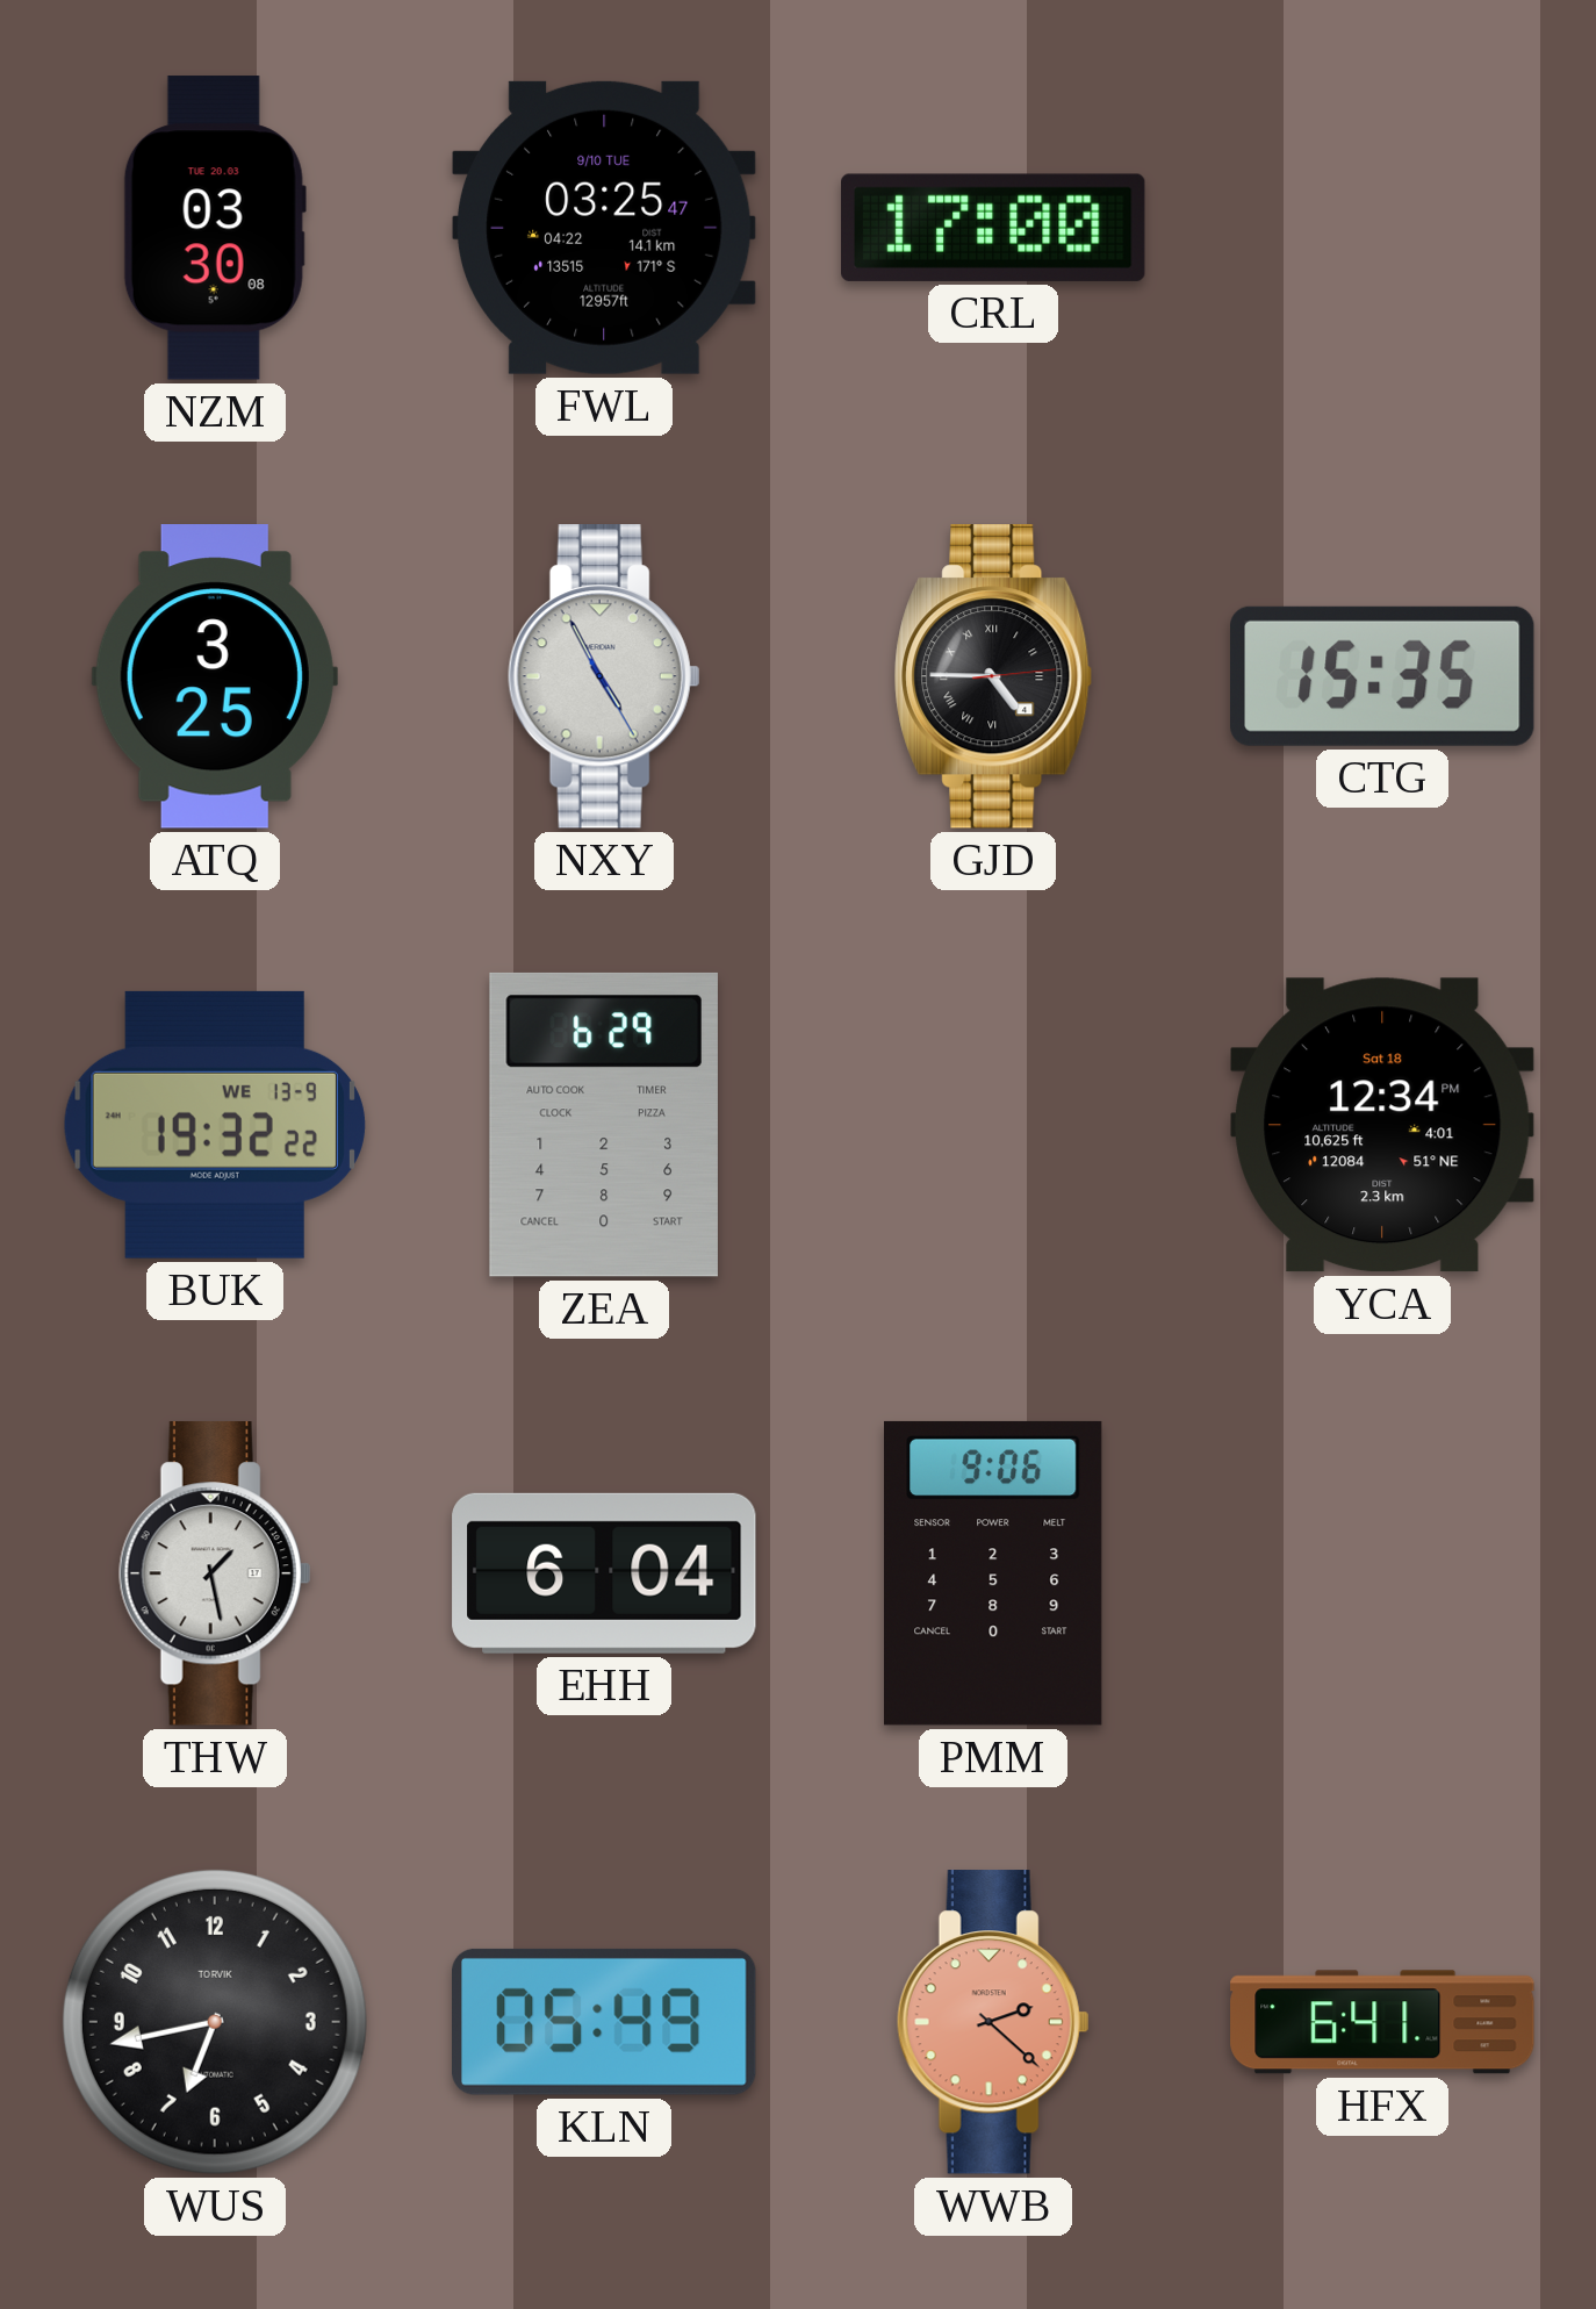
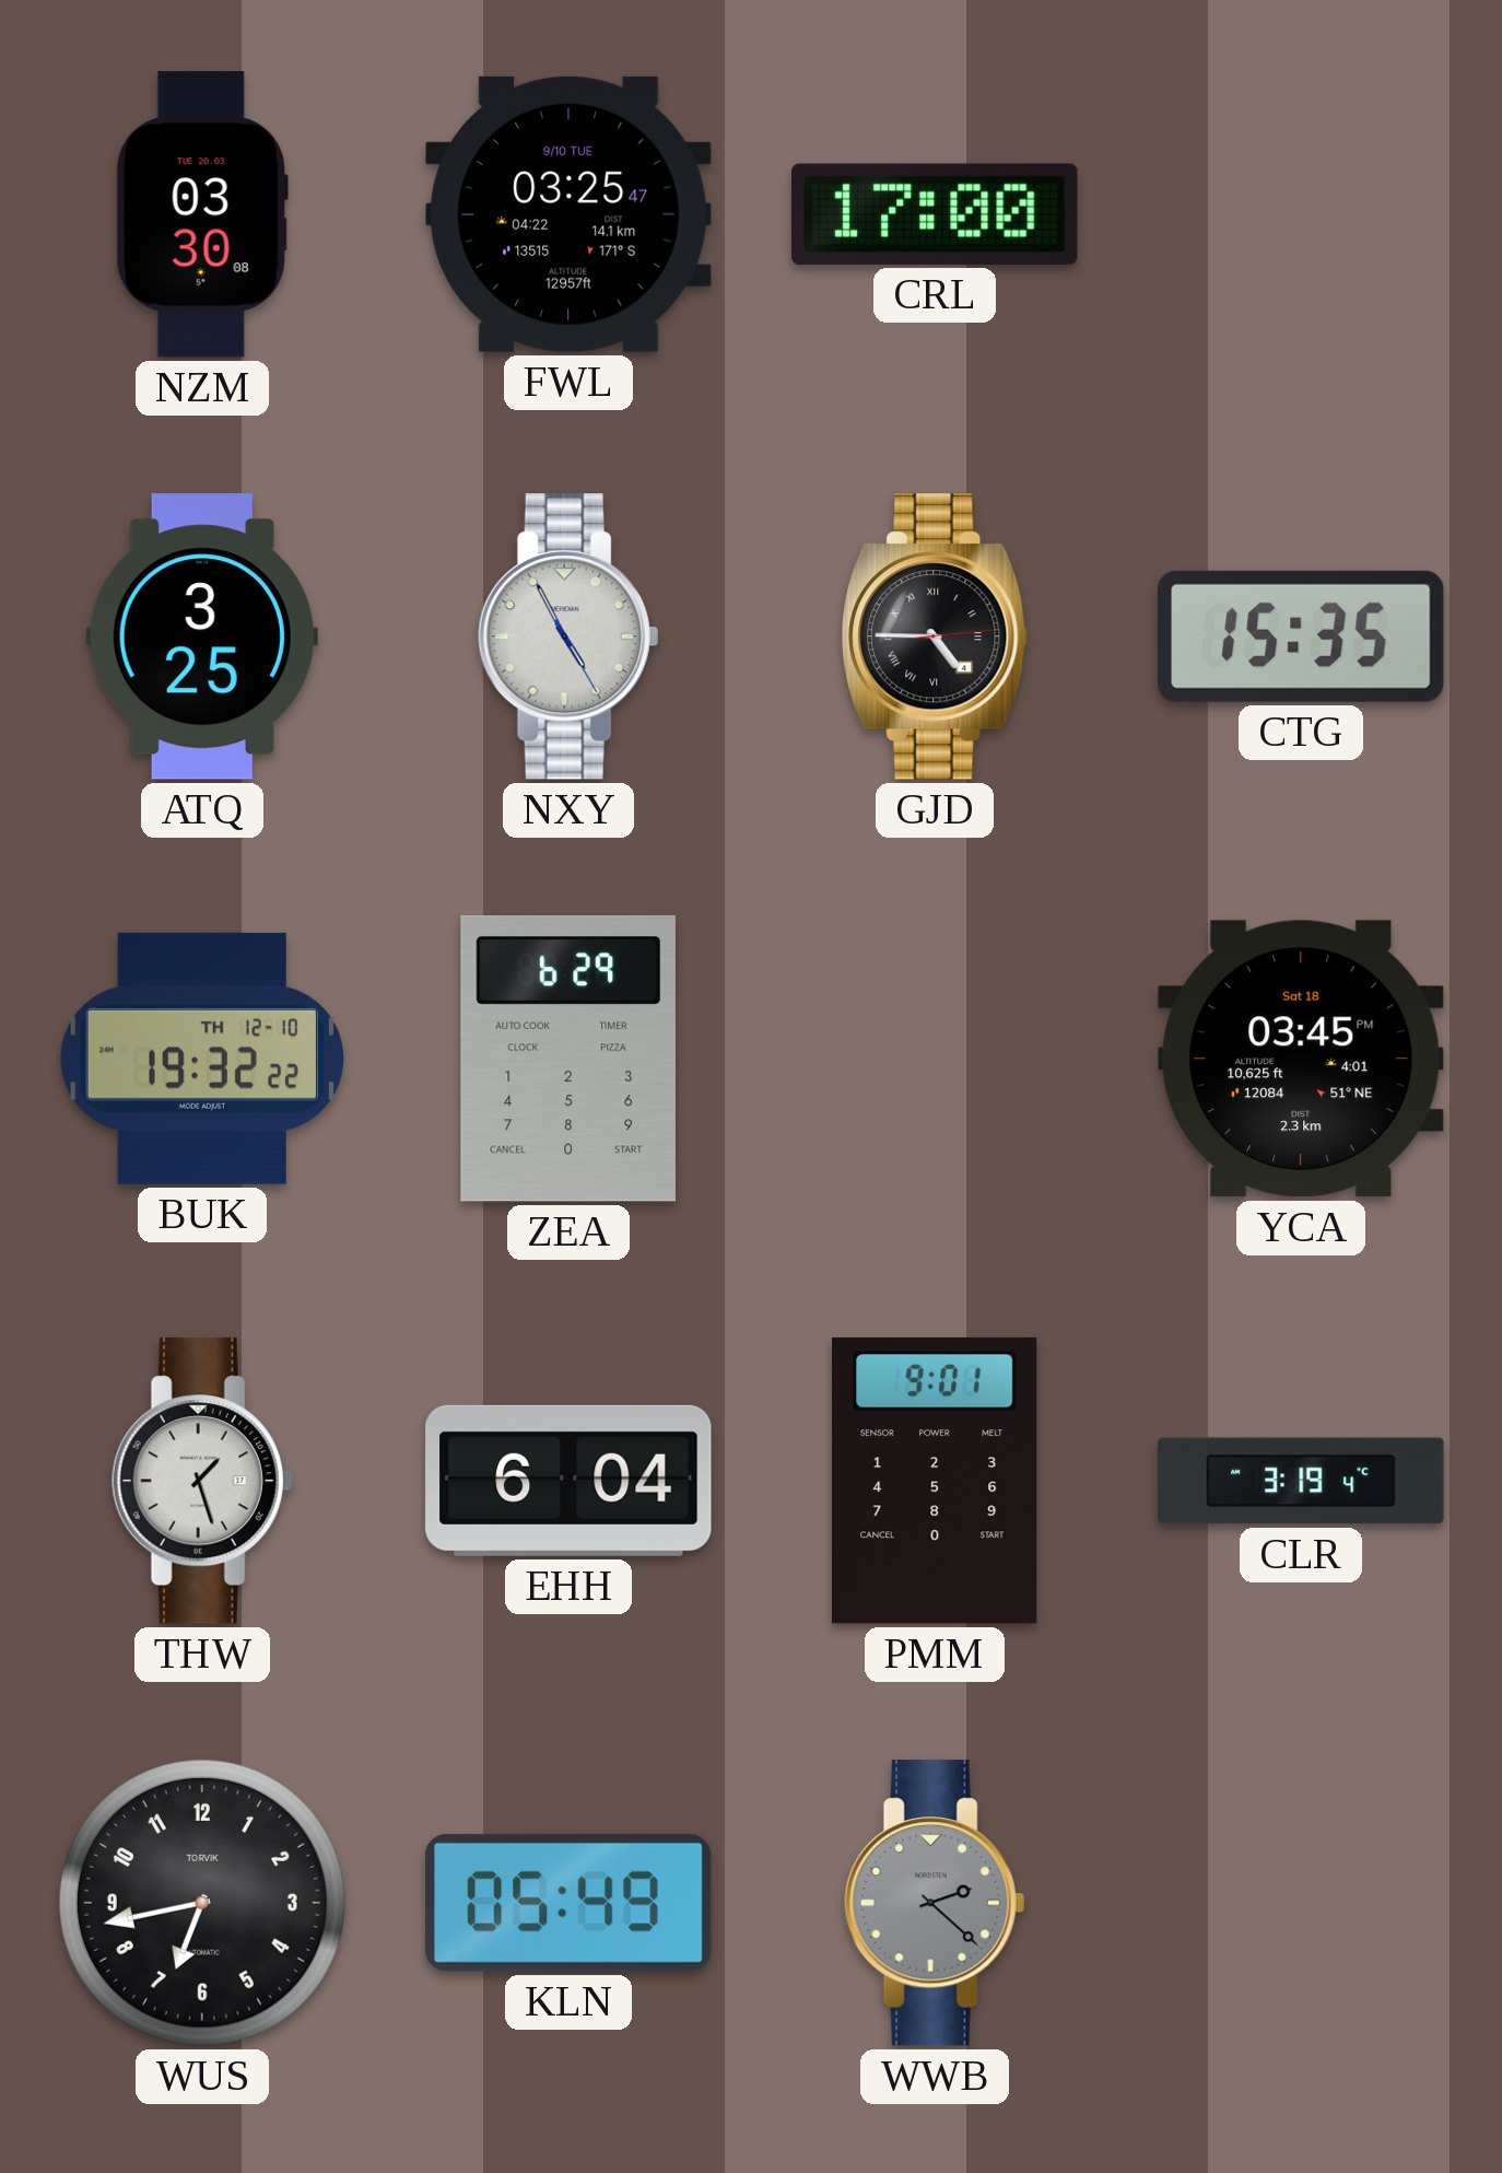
BUK date: WE 13-9 -> TH 12-10 (202, 1059)
YCA: 12:34 -> 03:45 (1301, 1059)
THW: 1:28 -> 1:27 (202, 1481)
PMM: 9:06 -> 9:01 (936, 1481)
CLR: none -> 3:19 (1301, 1481)
WWB dial: salmon -> grey (935, 1903)
HFX: 6:41 -> none (1382, 2022)
